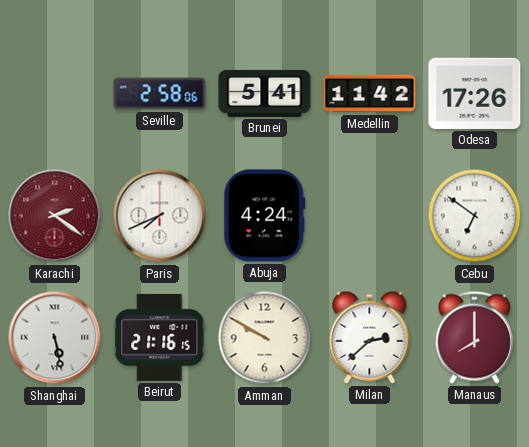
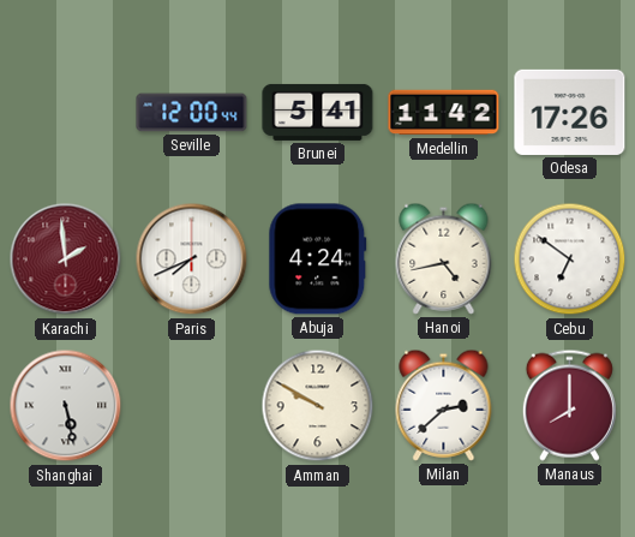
Seville: 2:58 -> 12:00 (192, 113)
Karachi: 2:21 -> 1:59 (66, 259)
Hanoi: none -> 4:43 (444, 258)
Beirut: 21:16 -> none (160, 337)
